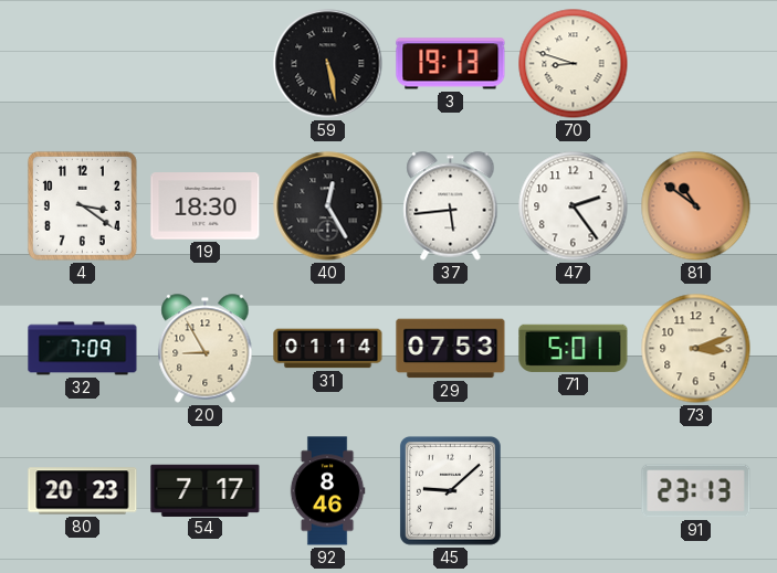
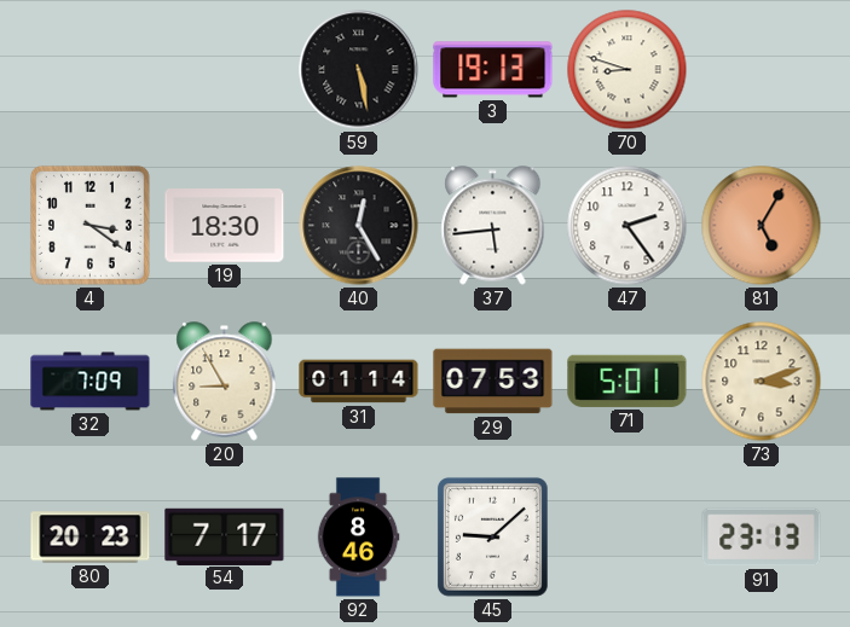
81: 10:51 -> 5:05 (762, 226)
